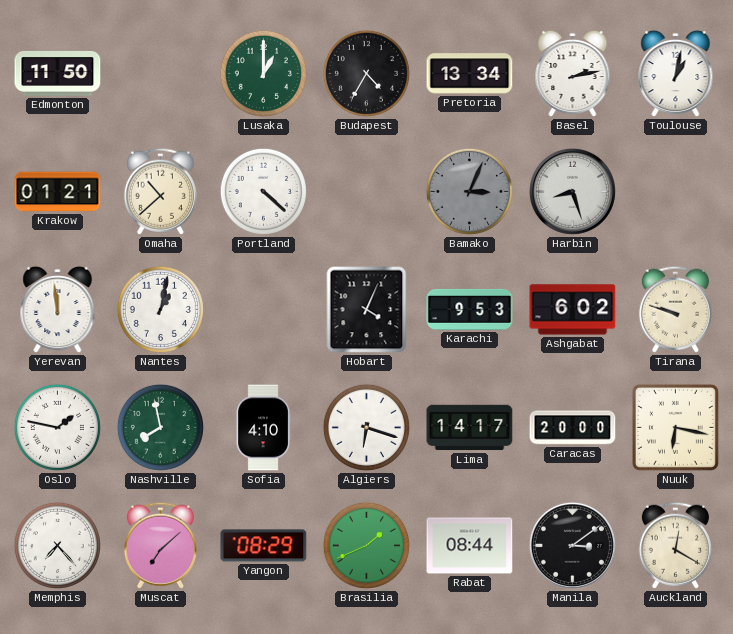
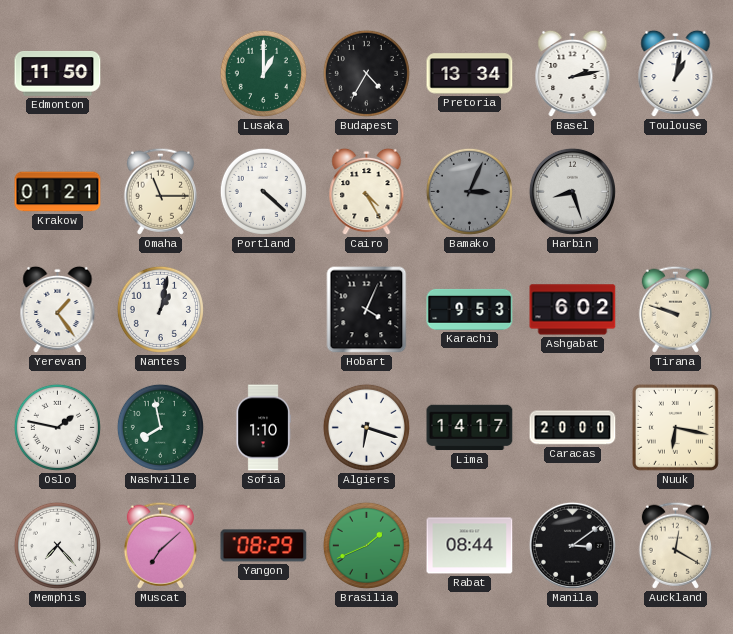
Omaha: 10:38 -> 11:15 (160, 191)
Cairo: none -> 4:25 (367, 192)
Yerevan: 11:59 -> 1:24 (58, 310)
Sofia: 4:10 -> 1:10 (263, 428)
